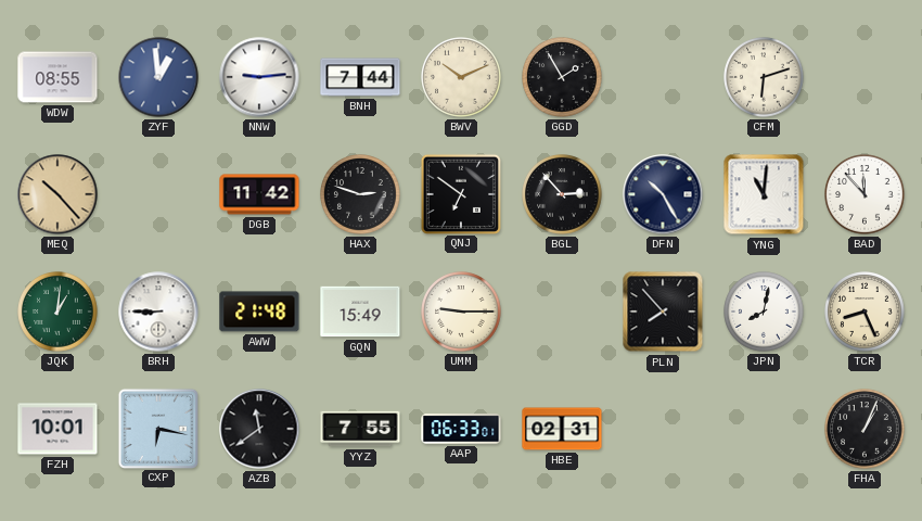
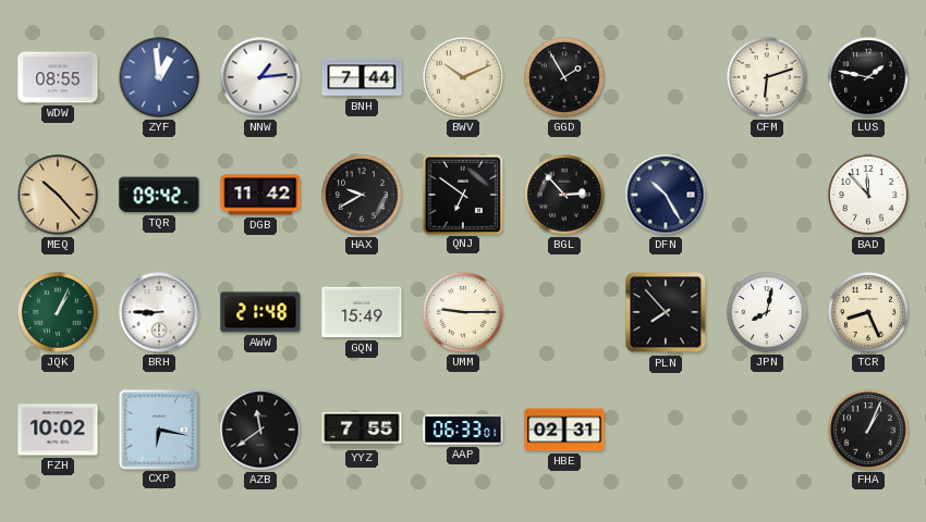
NNW: 9:14 -> 1:14 (260, 77)
LUS: none -> 1:47 (868, 77)
TQR: none -> 09:42 (159, 195)
HAX: 2:48 -> 9:40 (362, 195)
YNG: 11:01 -> none (764, 194)
JQK: 1:01 -> 1:04 (58, 312)
FZH: 10:01 -> 10:02 (58, 430)
